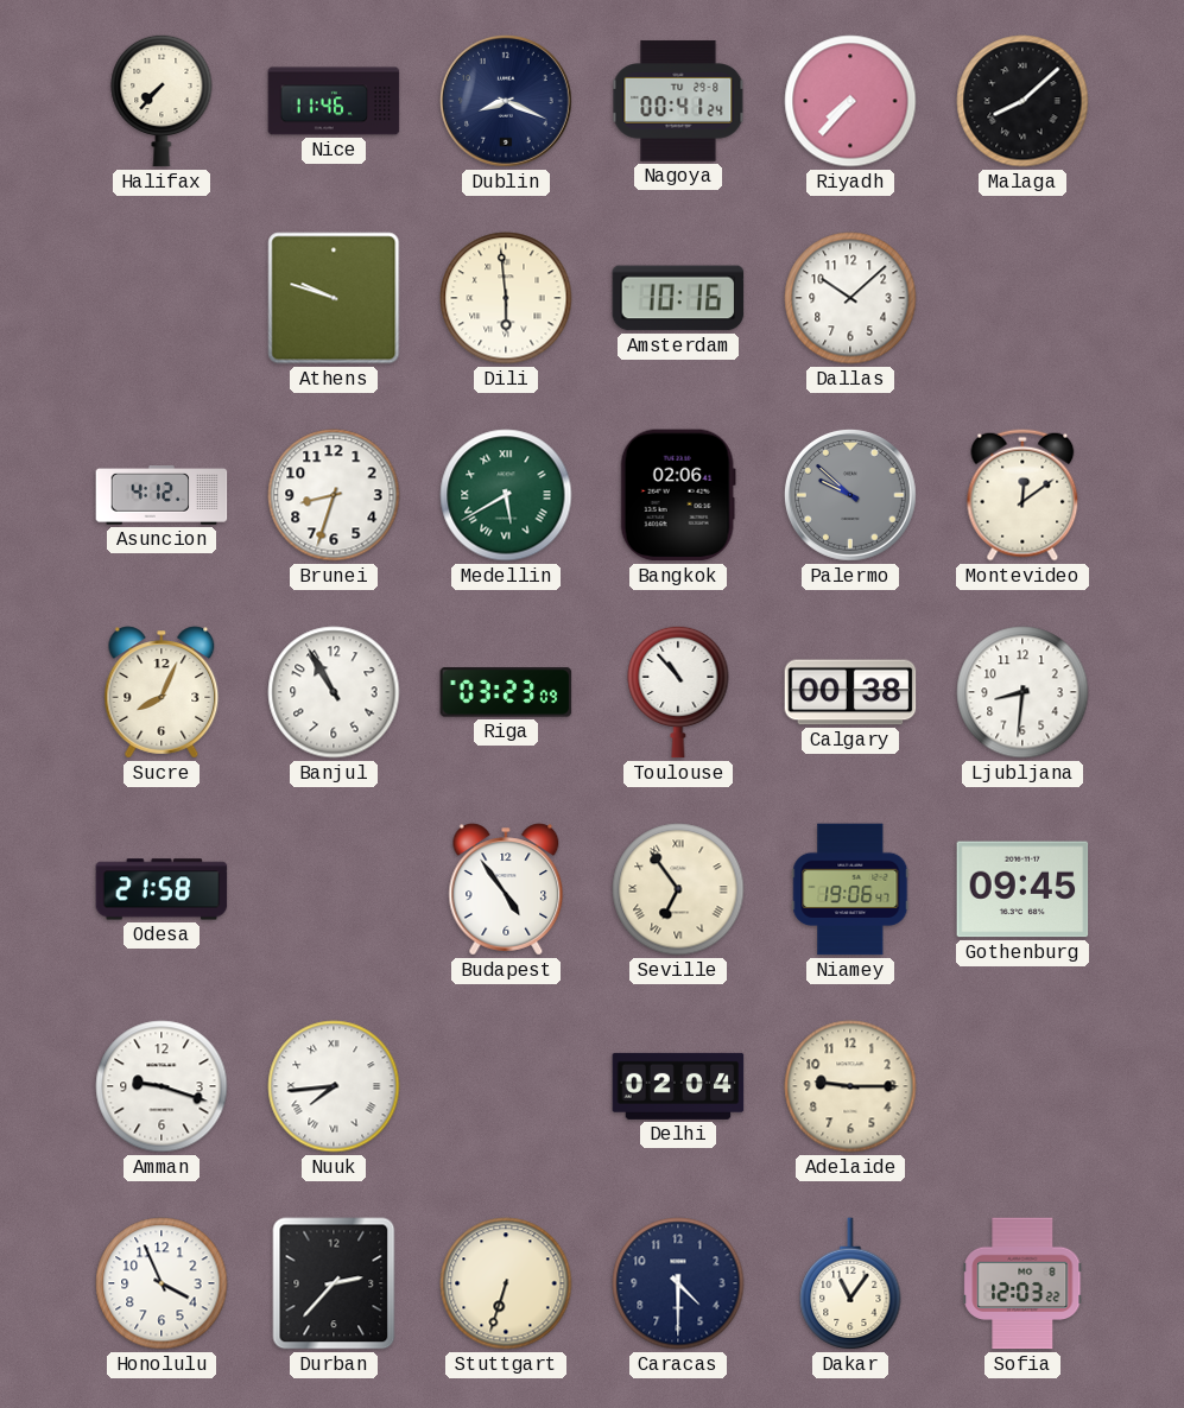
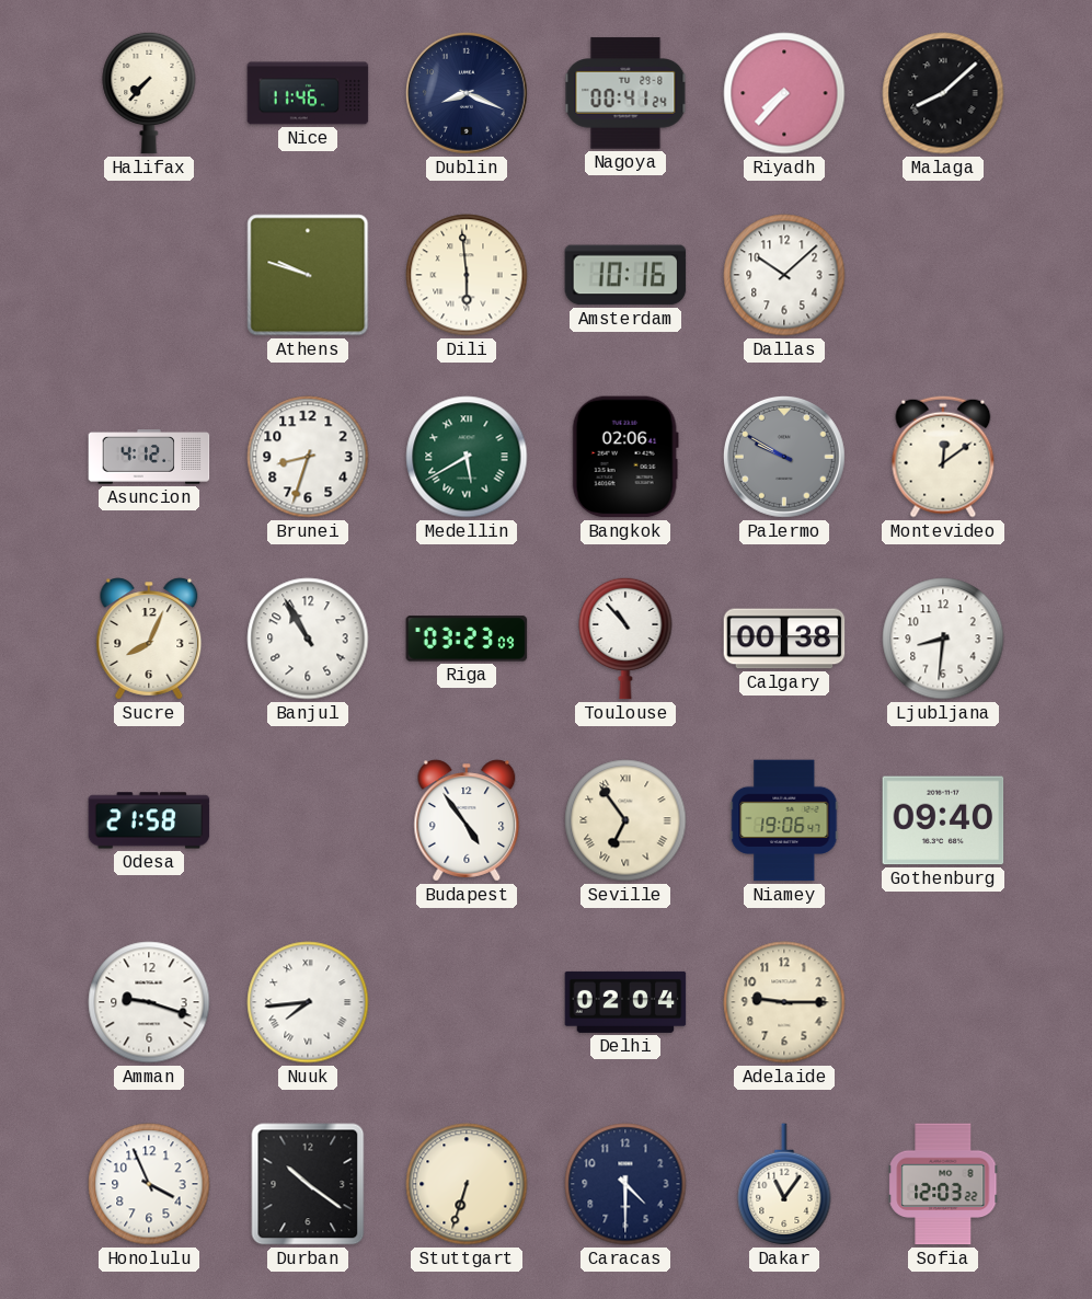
Palermo: 9:52 -> 9:50 (784, 457)
Gothenburg: 09:45 -> 09:40 (943, 820)
Durban: 2:37 -> 10:21 (308, 1184)
